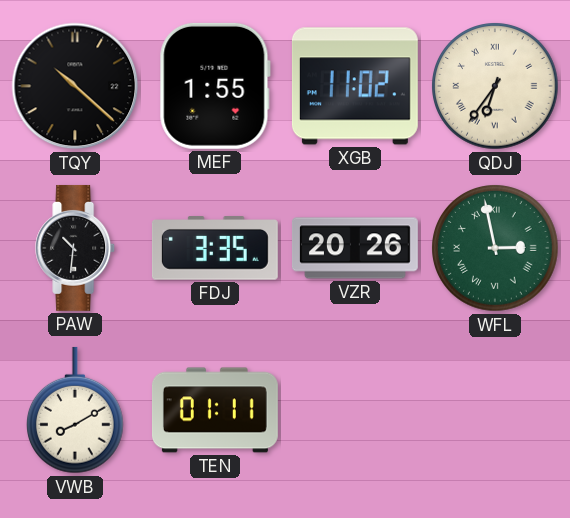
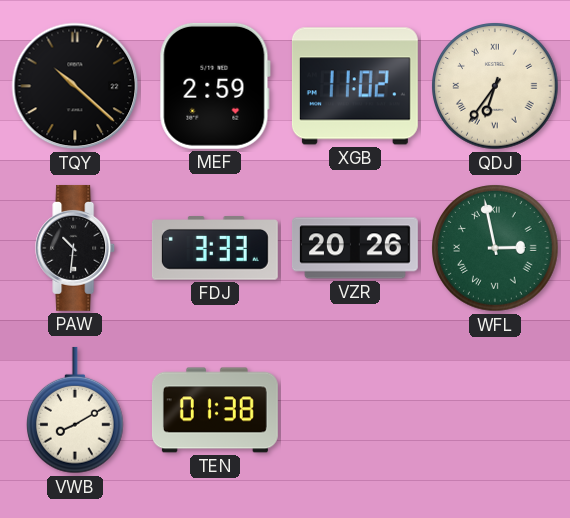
MEF: 1:55 -> 2:59 (215, 86)
FDJ: 3:35 -> 3:33 (215, 248)
TEN: 01:11 -> 01:38 (215, 410)
